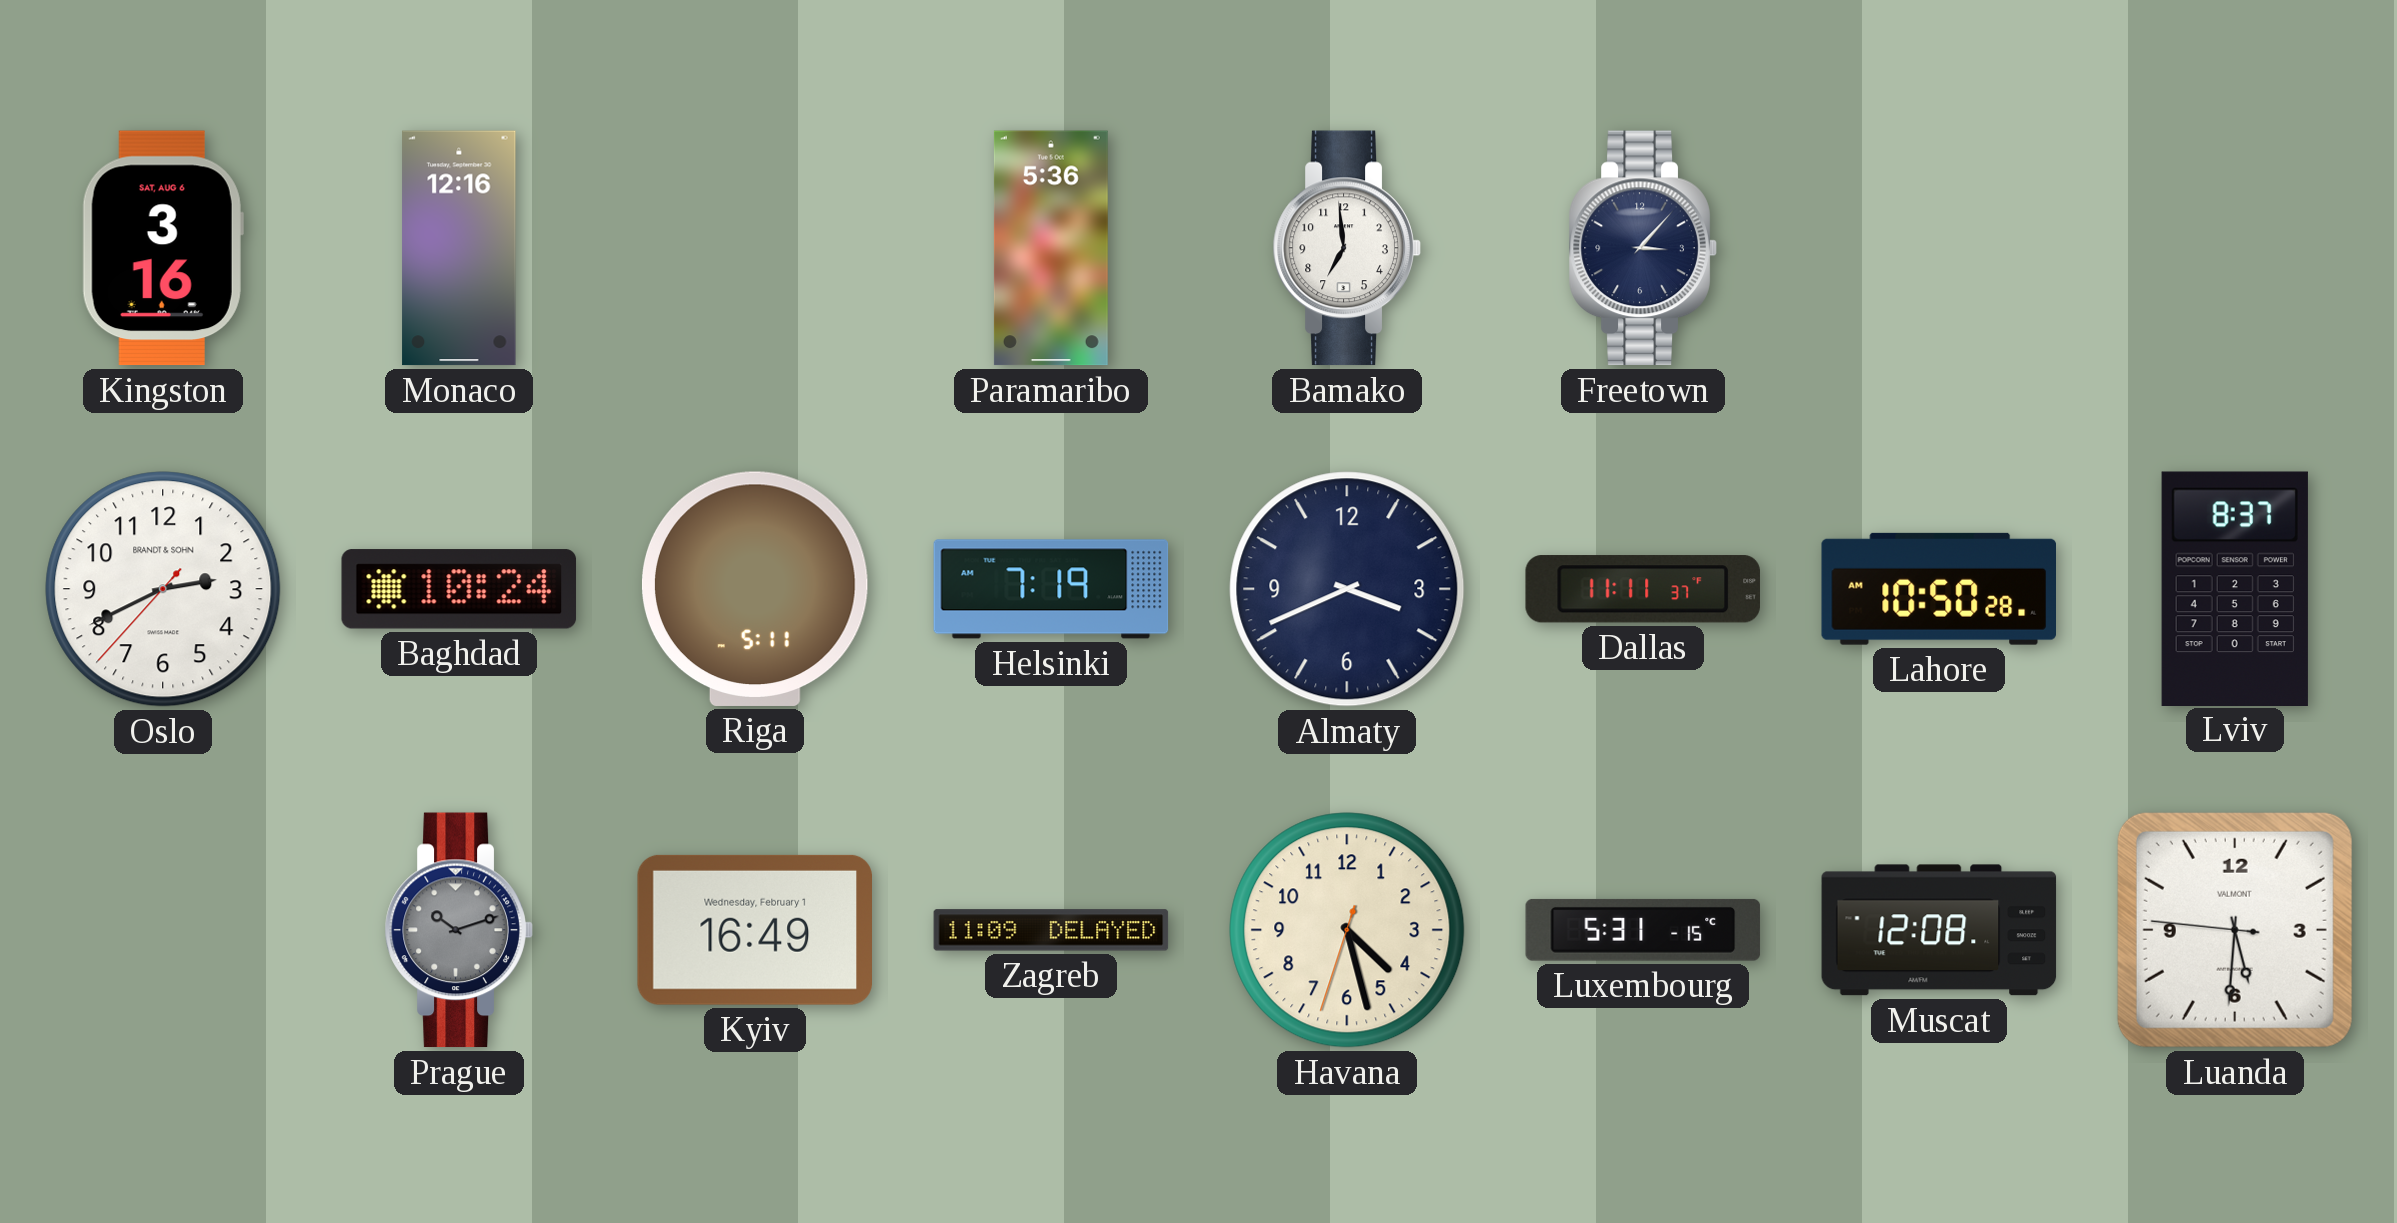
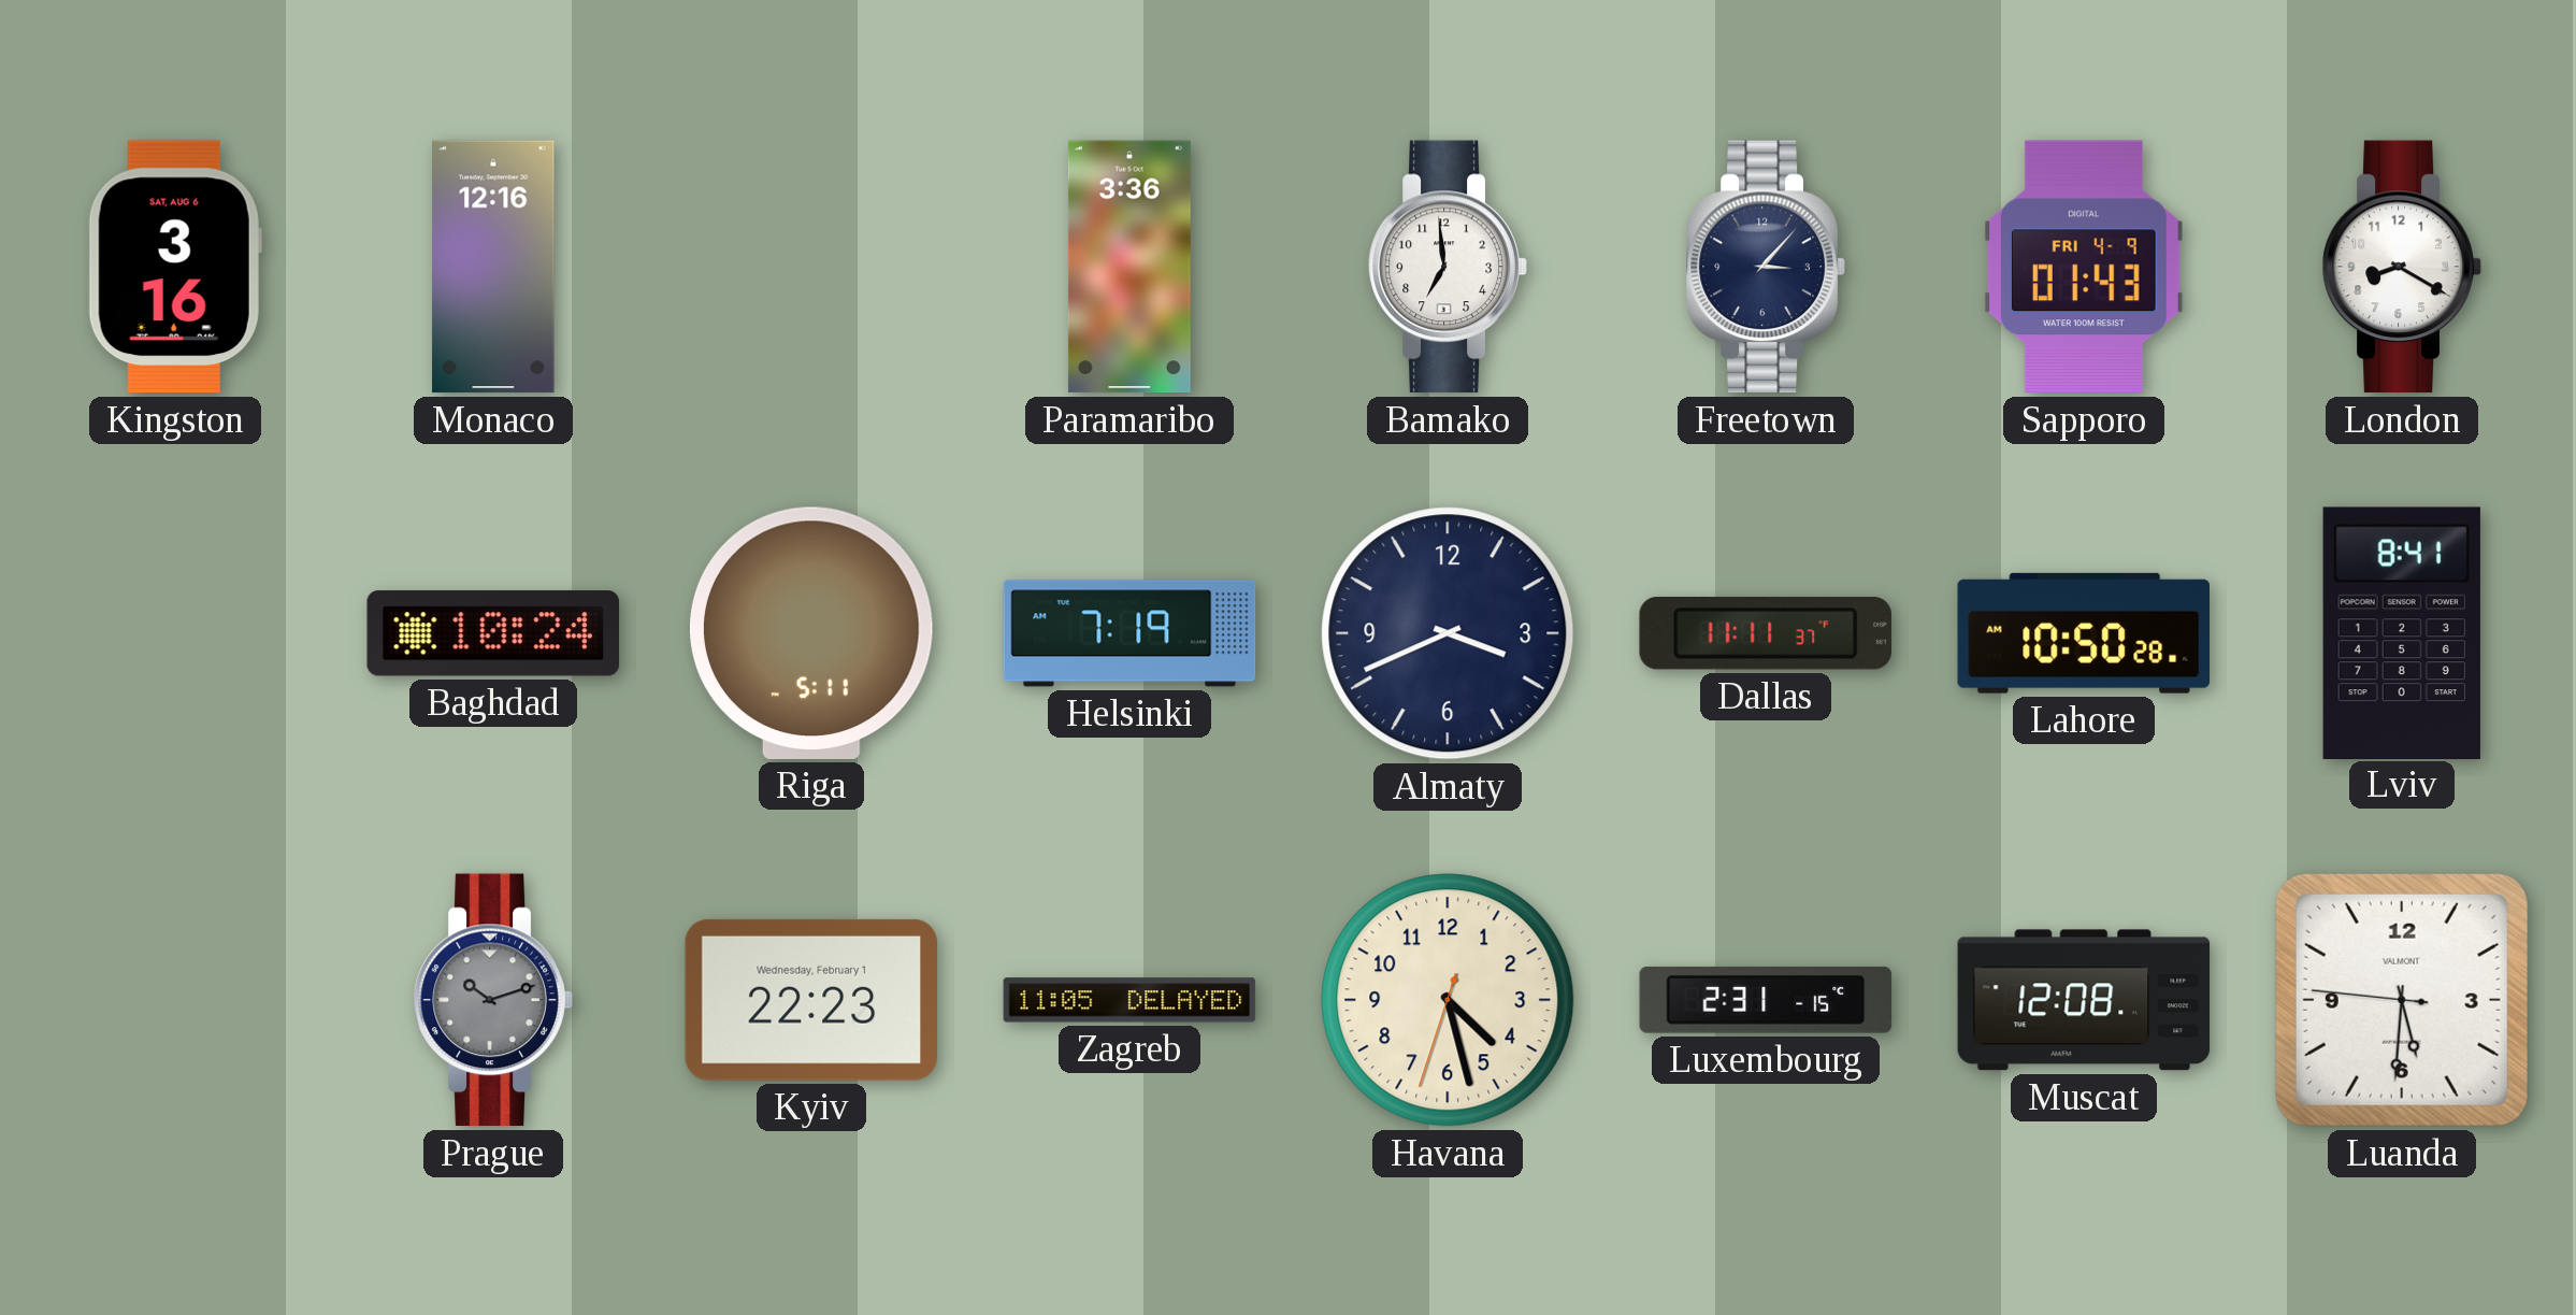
Paramaribo: 5:36 -> 3:36 (1129, 267)
Sapporo: none -> 01:43 (2084, 267)
London: none -> 8:20 (2402, 267)
Oslo: 2:40 -> none (163, 589)
Lviv: 8:37 -> 8:41 (2402, 632)
Kyiv: 16:49 -> 22:23 (810, 1000)
Zagreb: 11:09 -> 11:05 (1129, 1000)
Luxembourg: 5:31 -> 2:31 (1766, 1000)
